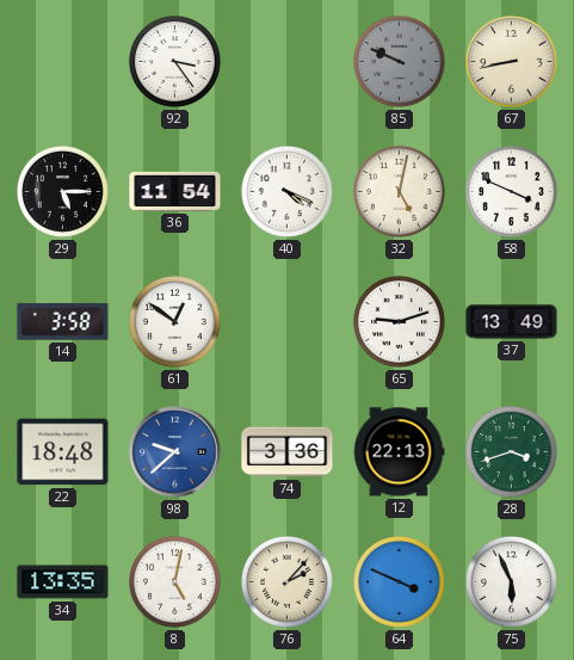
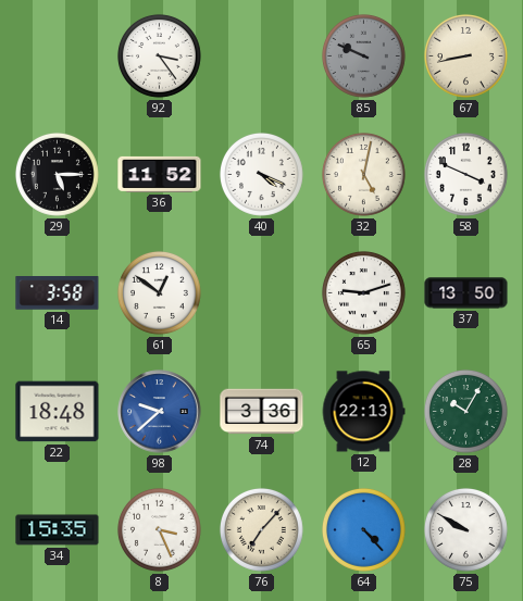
36: 11:54 -> 11:52 (160, 174)
37: 13:49 -> 13:50 (466, 293)
28: 3:42 -> 10:05 (466, 412)
34: 13:35 -> 15:35 (58, 530)
8: 5:02 -> 3:26 (160, 530)
76: 2:07 -> 7:07 (262, 530)
64: 3:49 -> 4:23 (364, 530)
75: 5:56 -> 9:50 (466, 530)
